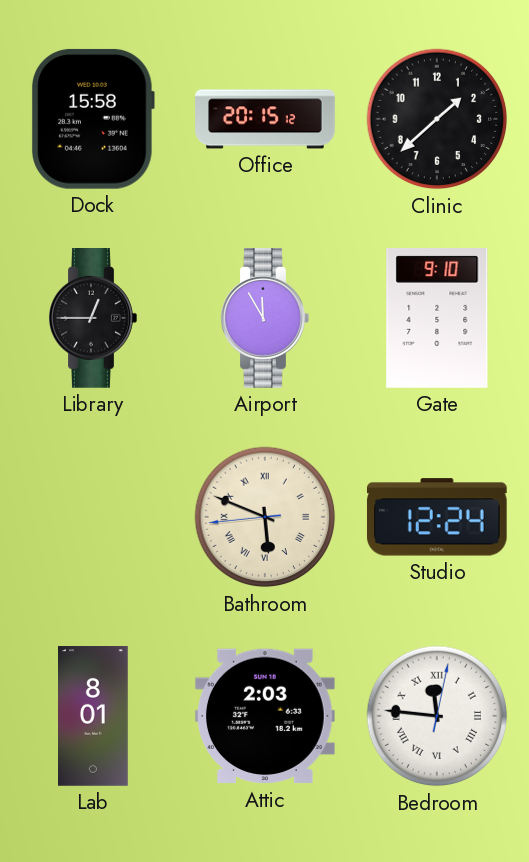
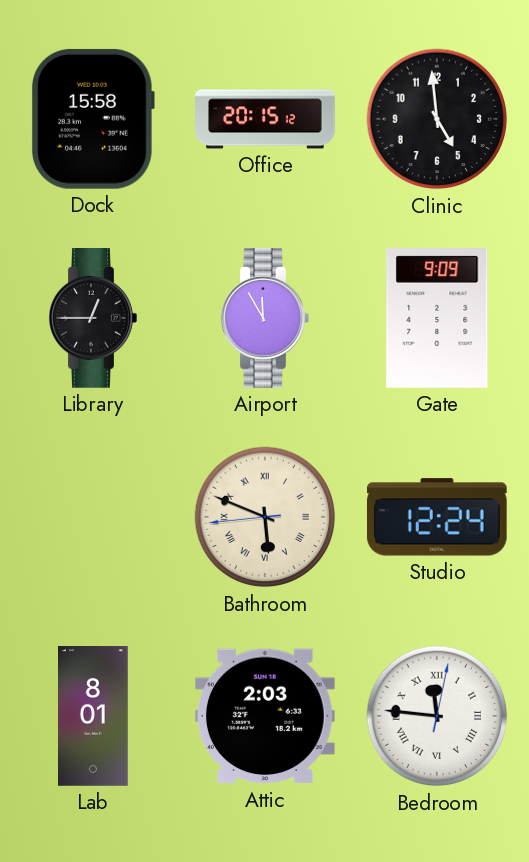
Clinic: 1:38 -> 4:59 (437, 119)
Gate: 9:10 -> 9:09 (437, 319)
